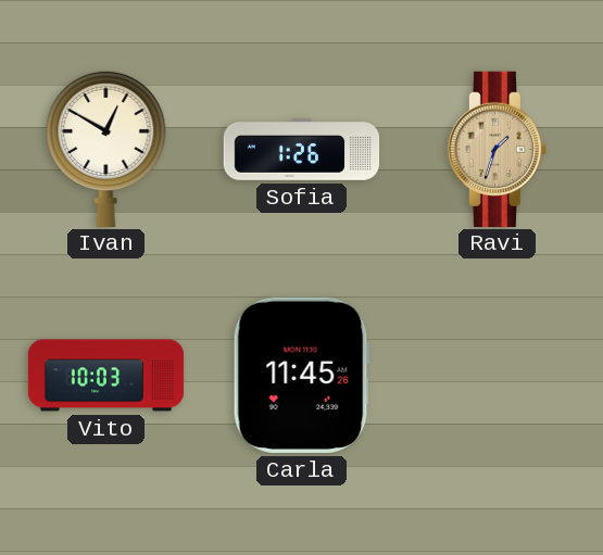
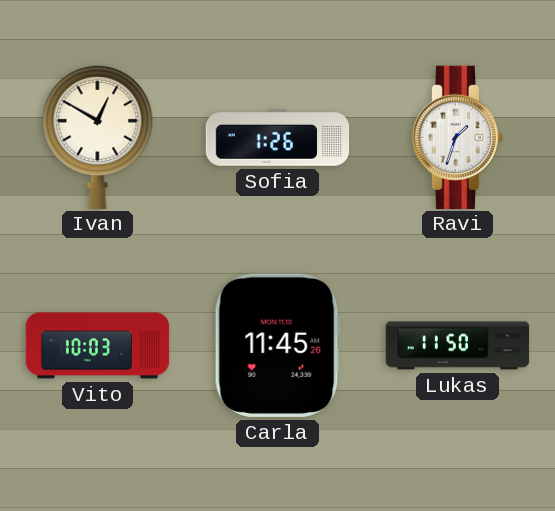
Ravi dial: champagne -> white (457, 137)
Lukas: none -> 11:50 (458, 346)
